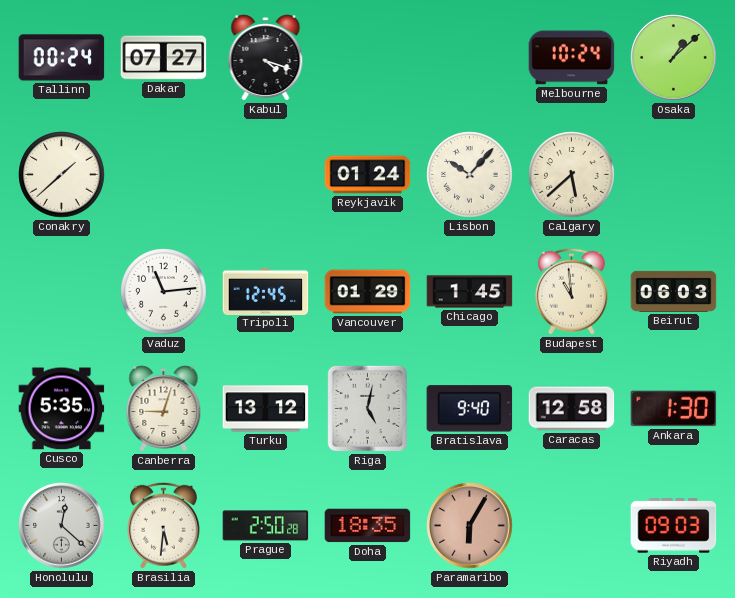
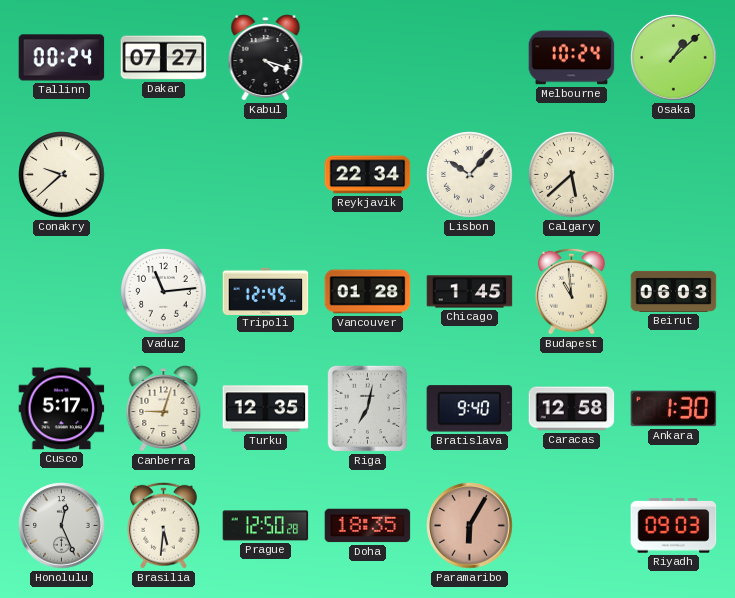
Conakry: 1:38 -> 9:38 (62, 175)
Reykjavik: 01:24 -> 22:34 (368, 175)
Vancouver: 01:29 -> 01:28 (368, 292)
Cusco: 5:35 -> 5:17 (62, 409)
Turku: 13:12 -> 12:35 (266, 409)
Riga: 5:02 -> 7:02 (367, 408)
Honolulu: 12:22 -> 12:26 (62, 526)
Prague: 2:50 -> 12:50 (266, 526)
